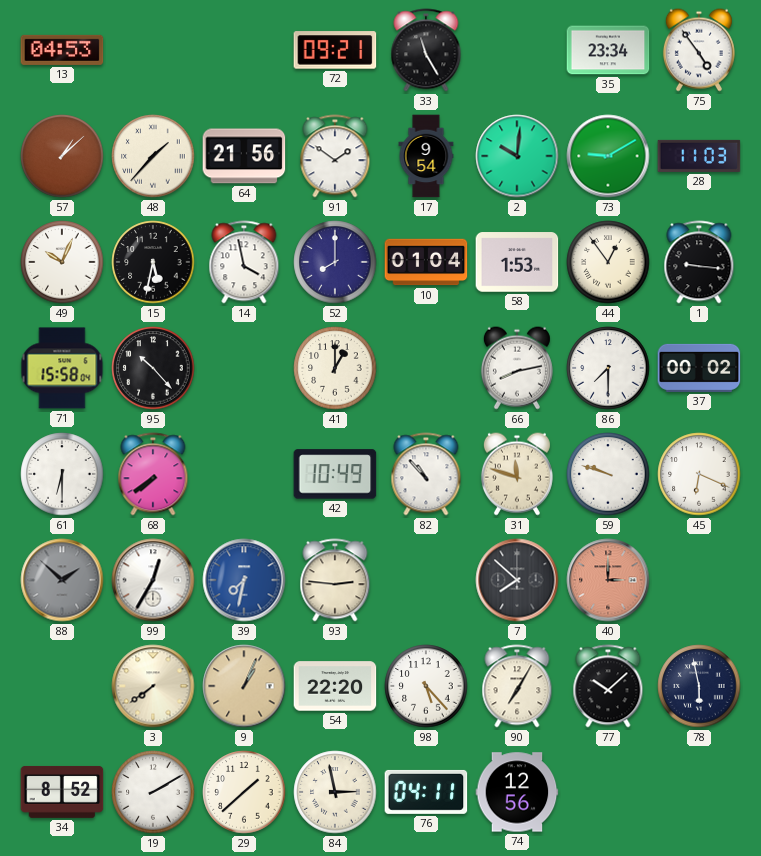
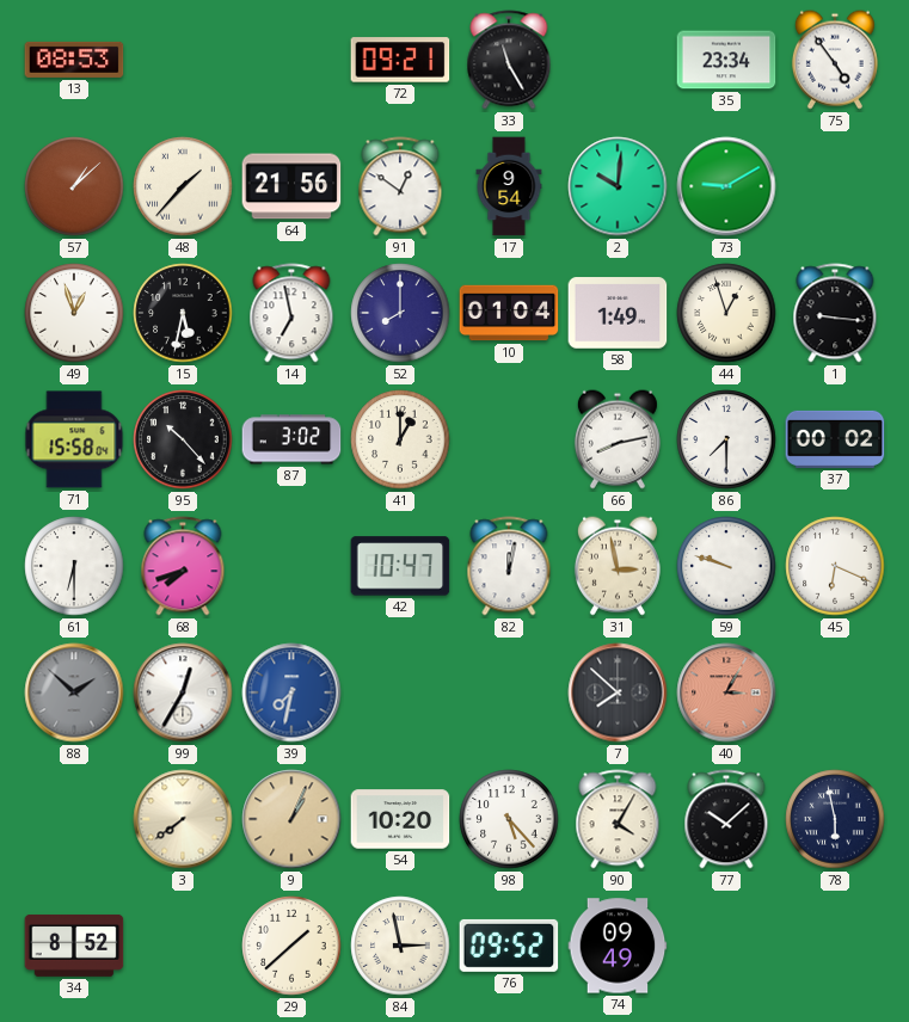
13: 04:53 -> 08:53 (74, 60)
91: 1:51 -> 12:51 (400, 186)
28: 11:03 -> none (699, 156)
49: 10:04 -> 12:57 (74, 313)
14: 3:58 -> 6:58 (291, 313)
58: 1:53 -> 1:49 (618, 313)
44: 12:54 -> 12:57 (726, 313)
87: none -> 3:02 (291, 439)
68: 7:39 -> 7:42 (183, 566)
42: 10:49 -> 10:47 (400, 566)
82: 10:53 -> 12:02 (509, 566)
31: 11:48 -> 2:58 (618, 566)
93: 2:46 -> none (335, 580)
40: 3:00 -> 3:05 (726, 692)
54: 22:20 -> 10:20 (400, 819)
90: 7:05 -> 4:05 (618, 819)
19: 2:10 -> none (153, 792)
76: 04:11 -> 09:52 (509, 946)
74: 12:56 -> 09:49 (618, 946)
